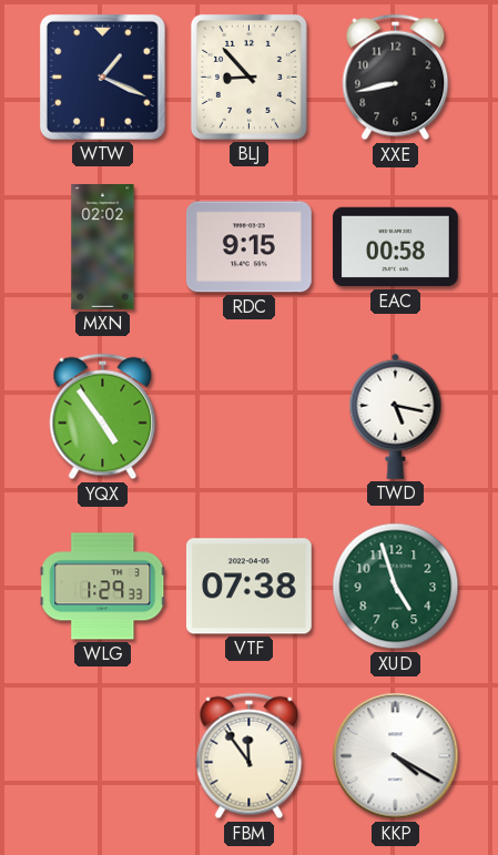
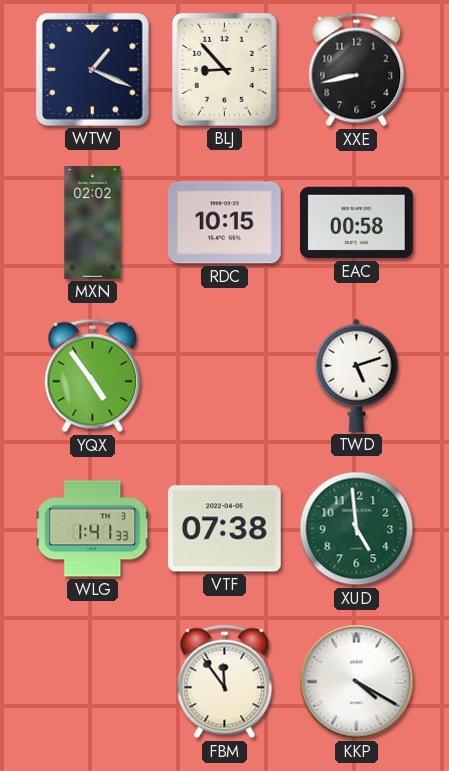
RDC: 9:15 -> 10:15 (224, 223)
TWD: 5:17 -> 5:12 (357, 375)
WLG: 1:29 -> 1:41 (93, 529)
XUD: 4:57 -> 4:59 (357, 529)
